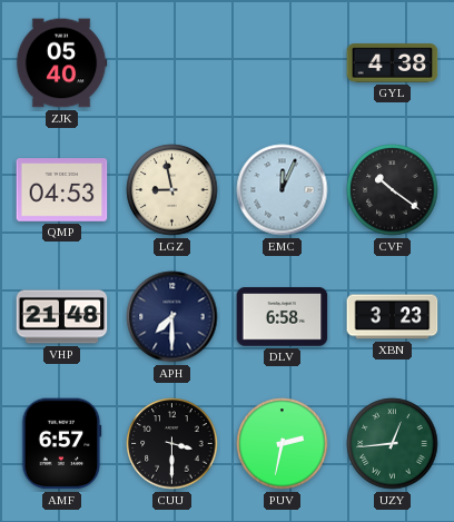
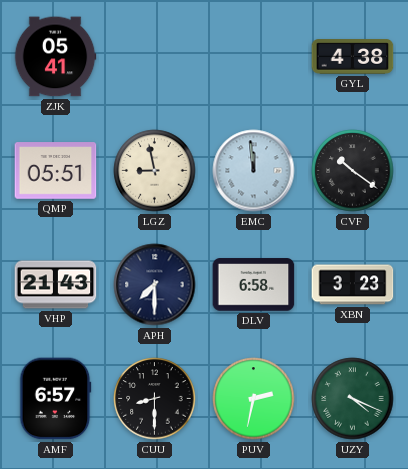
ZJK: 05:40 -> 05:41 (55, 57)
QMP: 04:53 -> 05:51 (56, 171)
EMC: 12:04 -> 11:59 (254, 171)
VHP: 21:48 -> 21:43 (56, 285)
CUU: 3:30 -> 8:30 (155, 399)
UZY: 12:44 -> 4:19 (353, 399)
